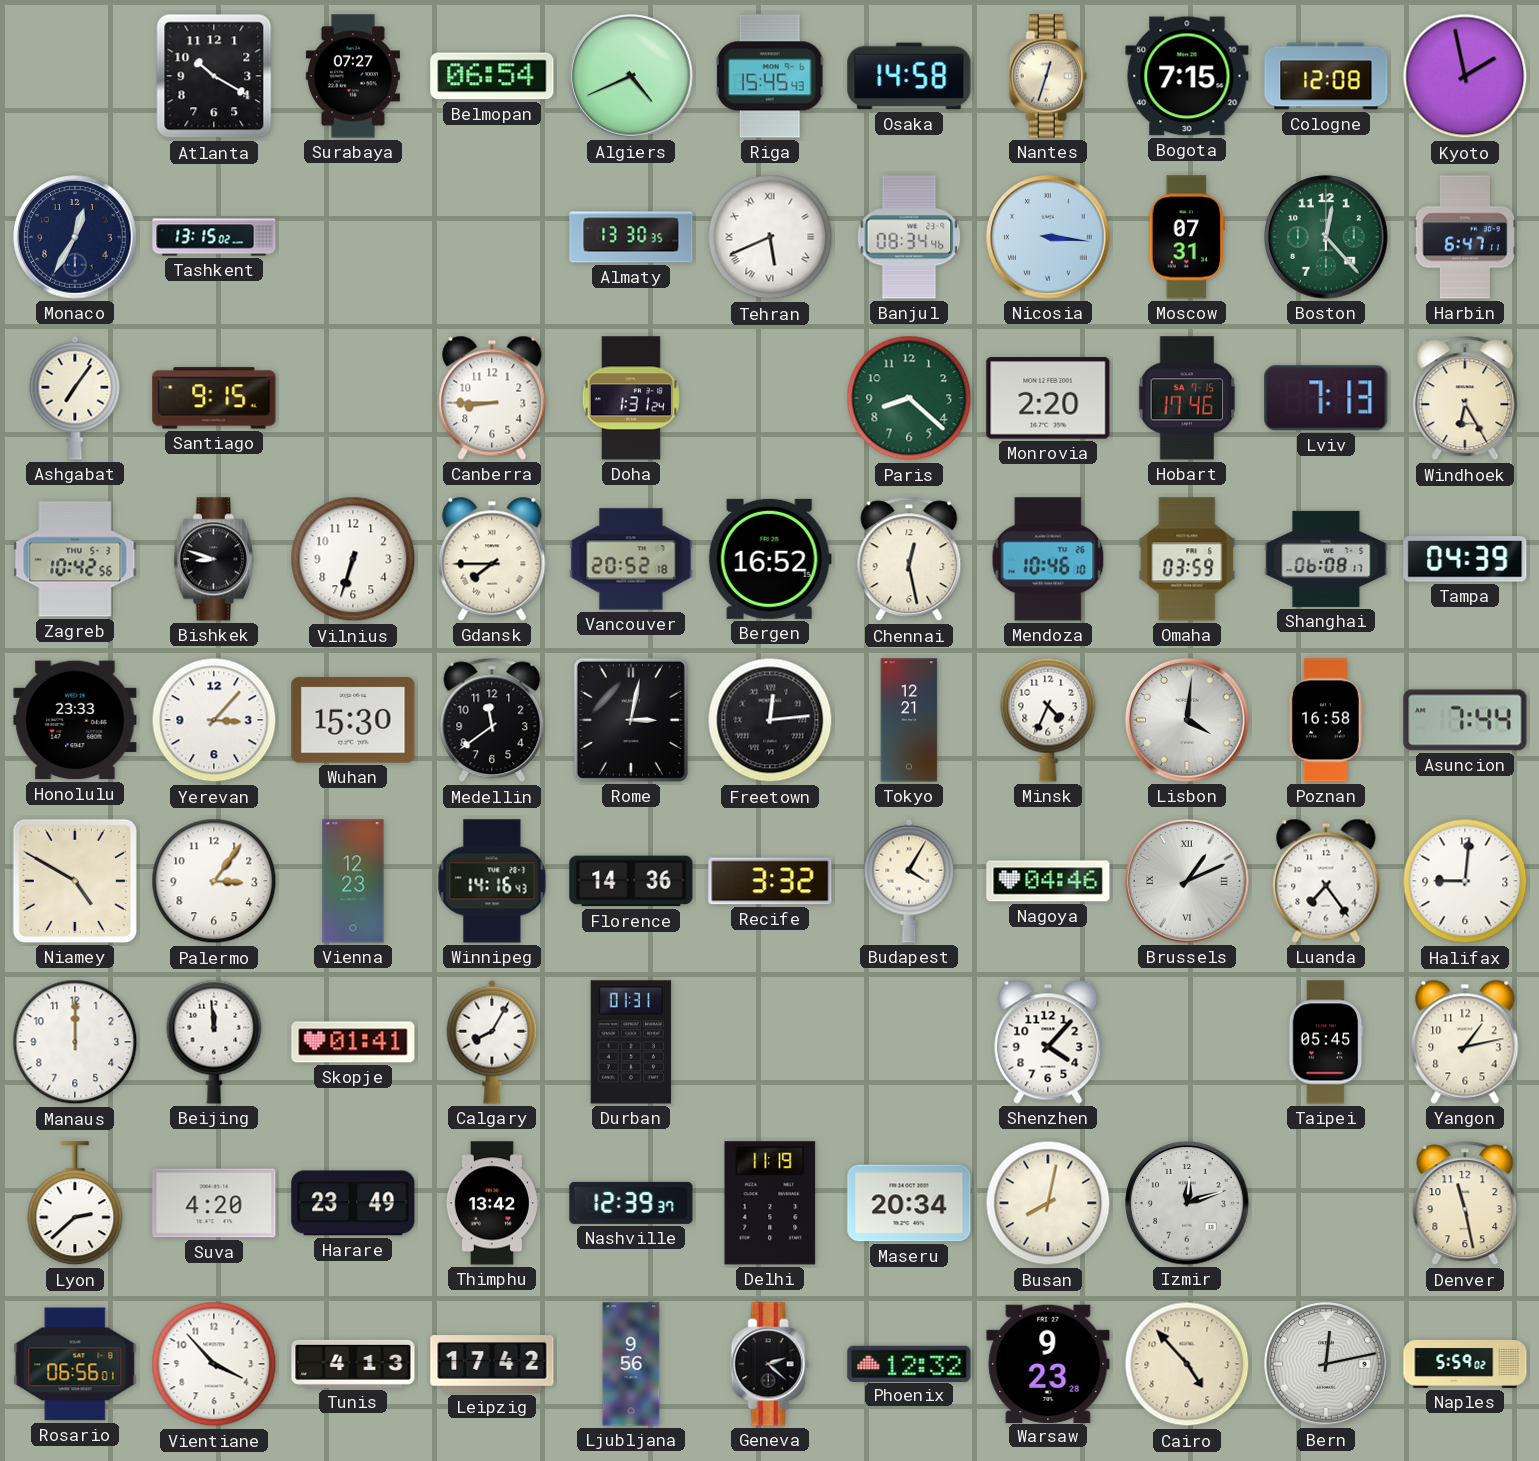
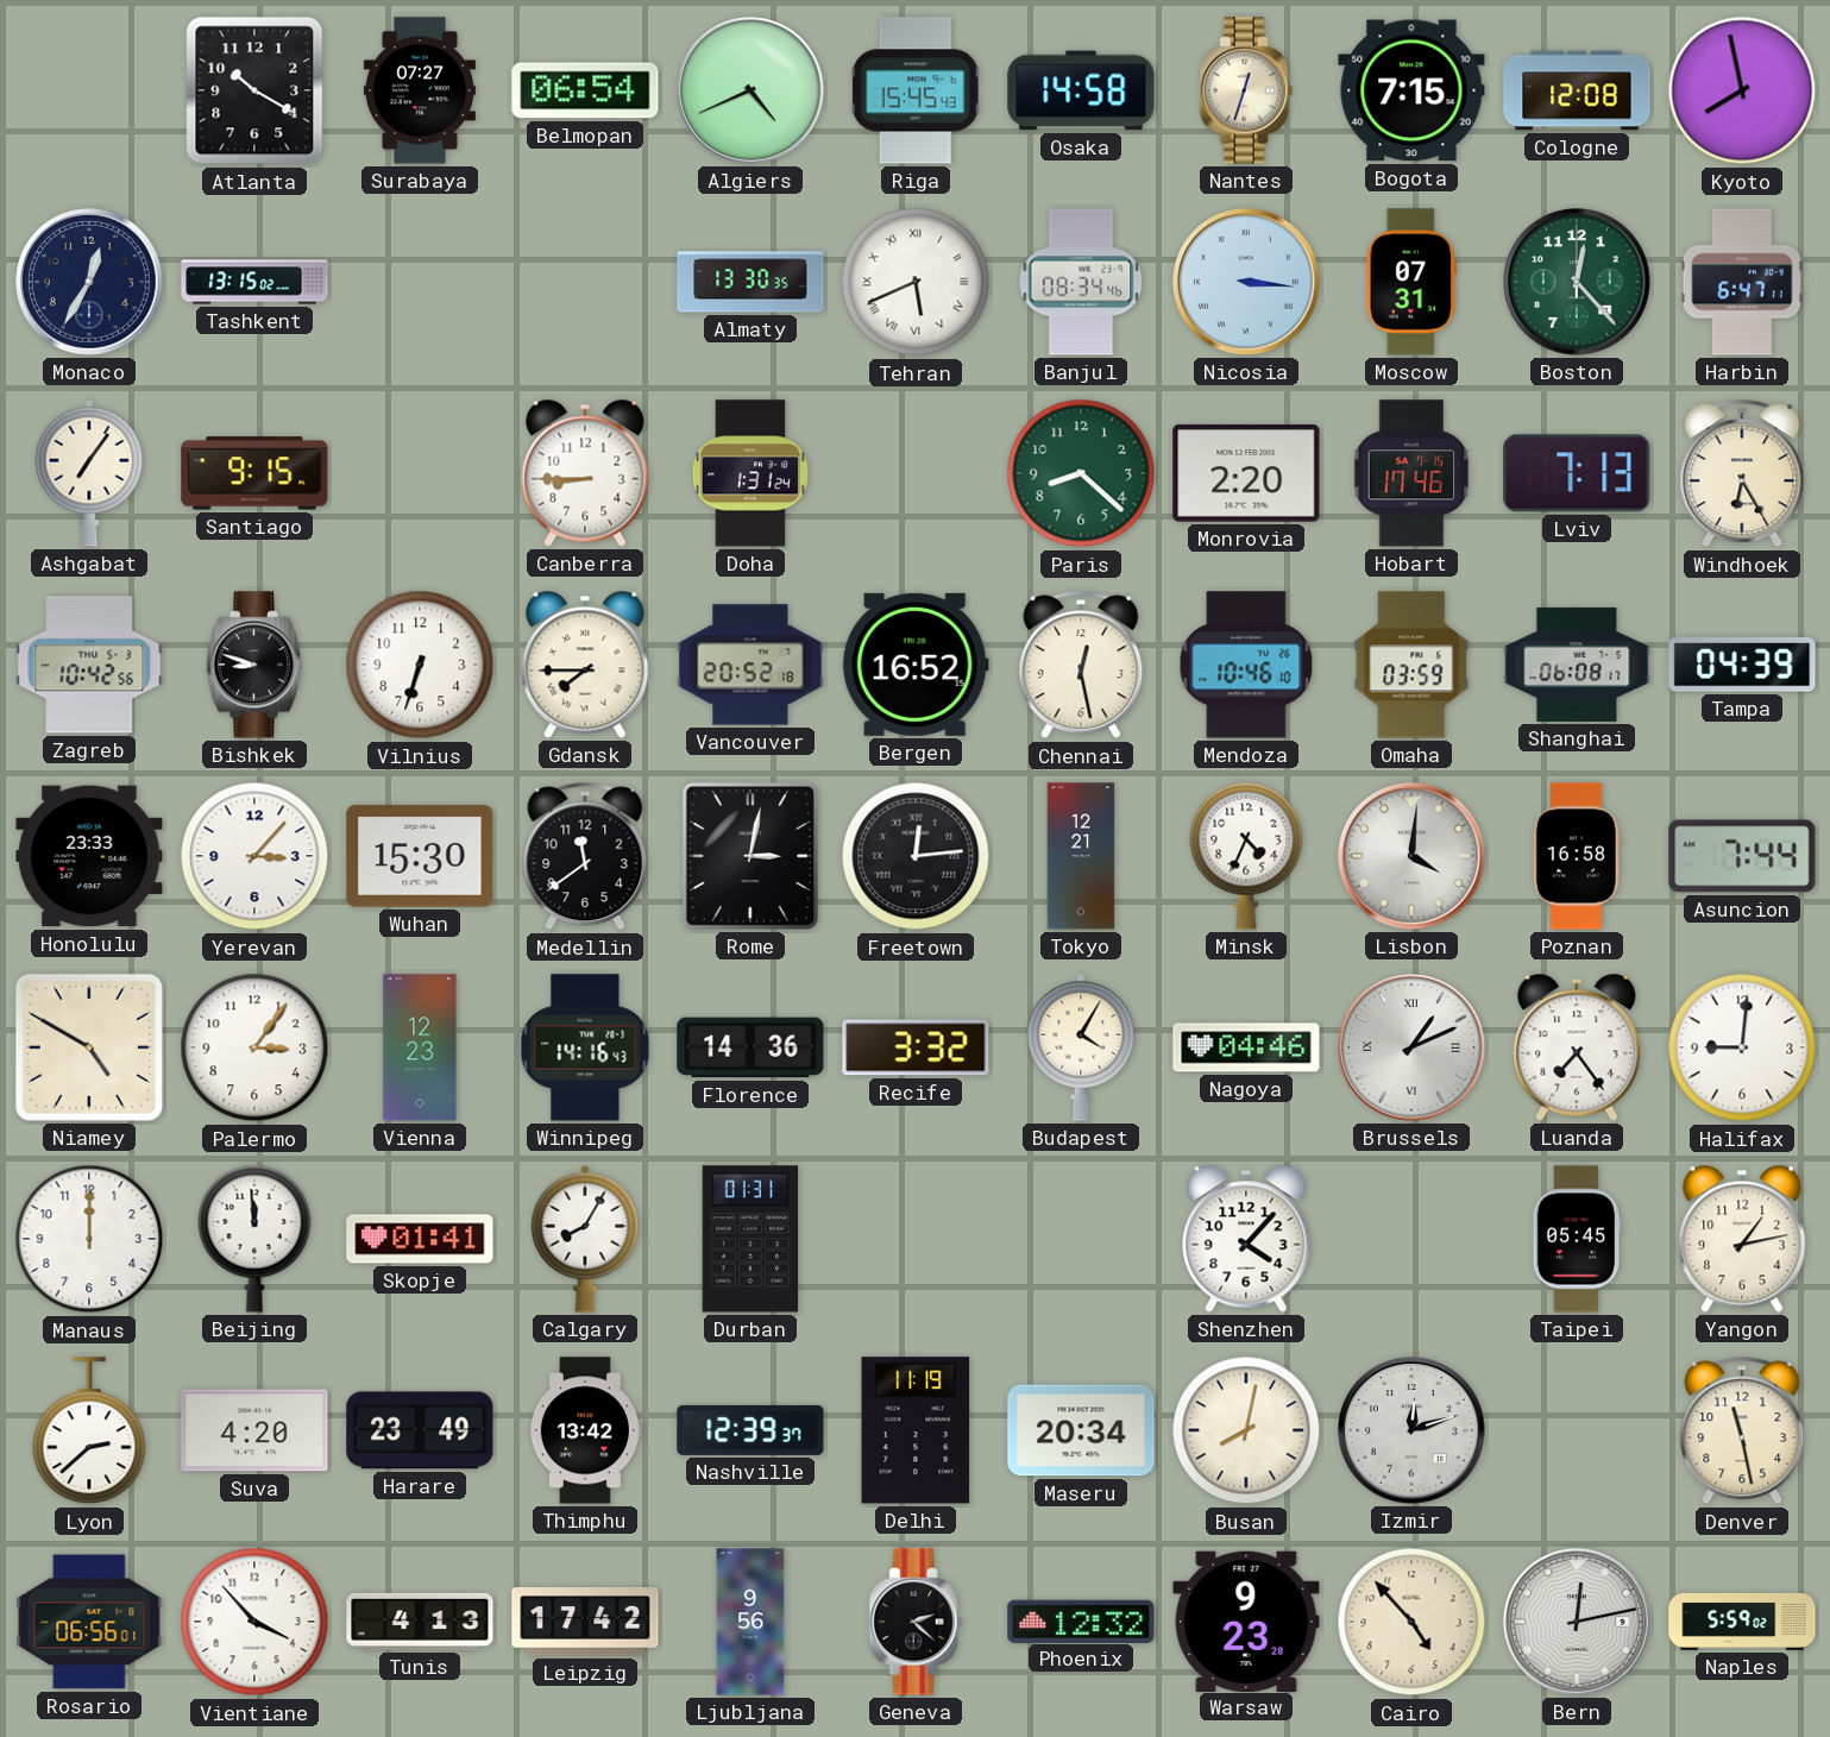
Kyoto: 1:58 -> 7:58 (1742, 90)
